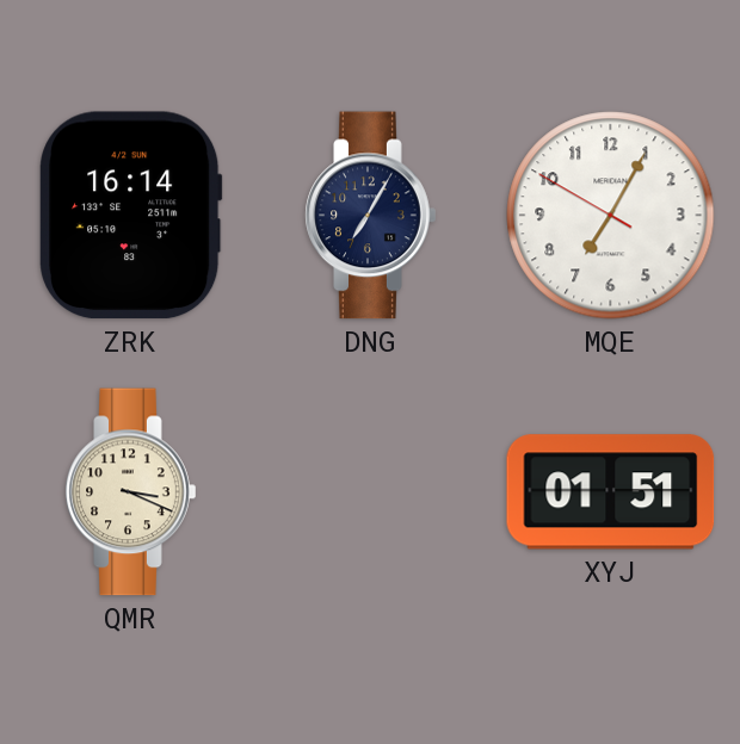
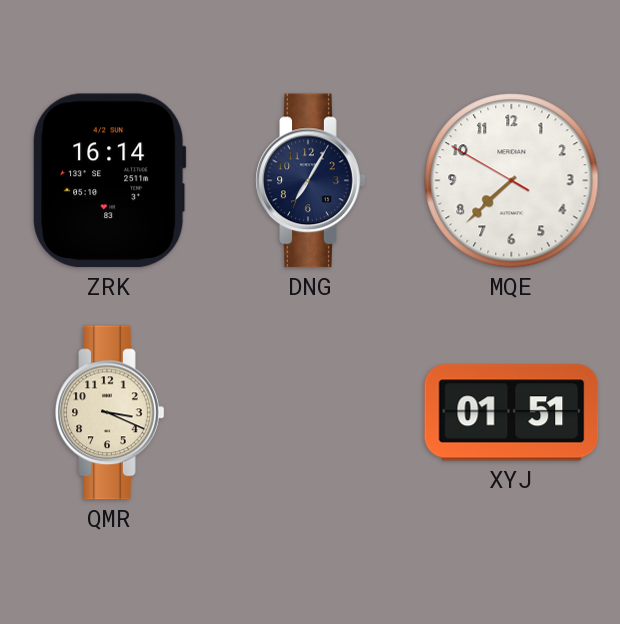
MQE: 7:04 -> 7:37 (512, 181)
